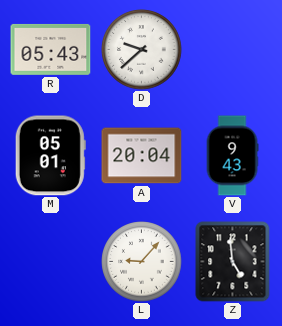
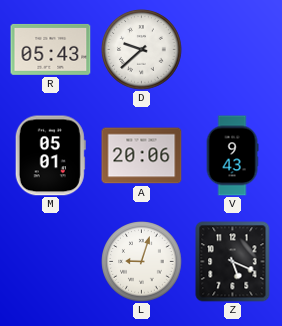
A: 20:04 -> 20:06 (142, 156)
L: 9:07 -> 9:03 (142, 262)
Z: 4:59 -> 5:19 (233, 262)
